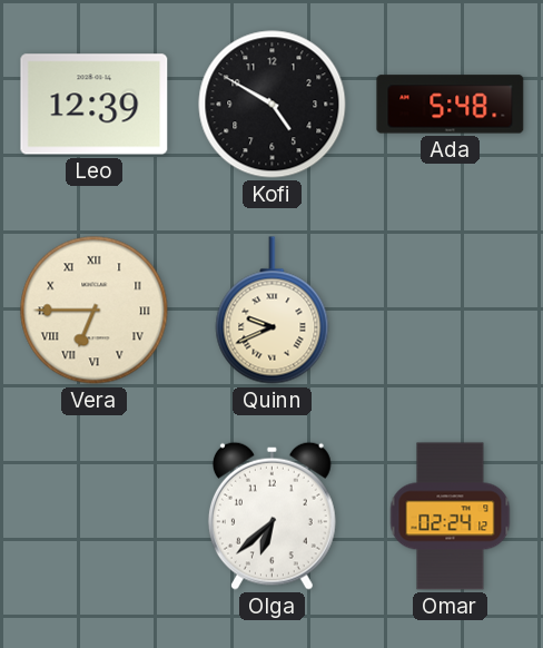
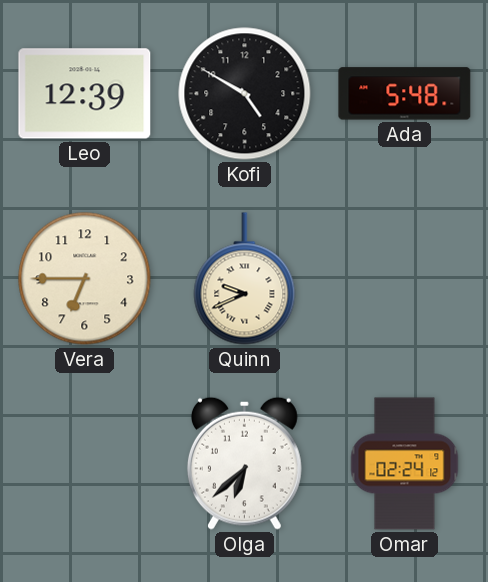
Vera numerals: Roman -> Arabic (85, 279)
